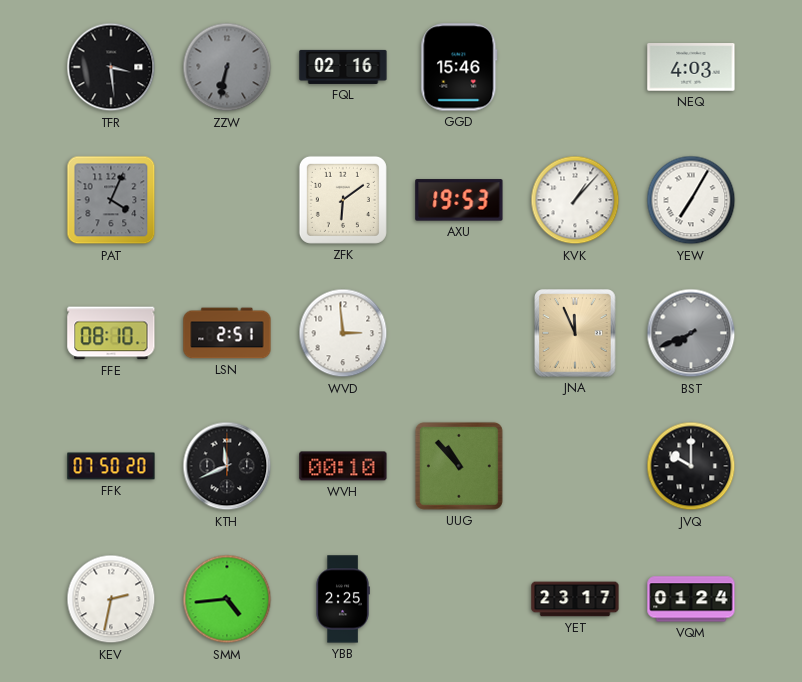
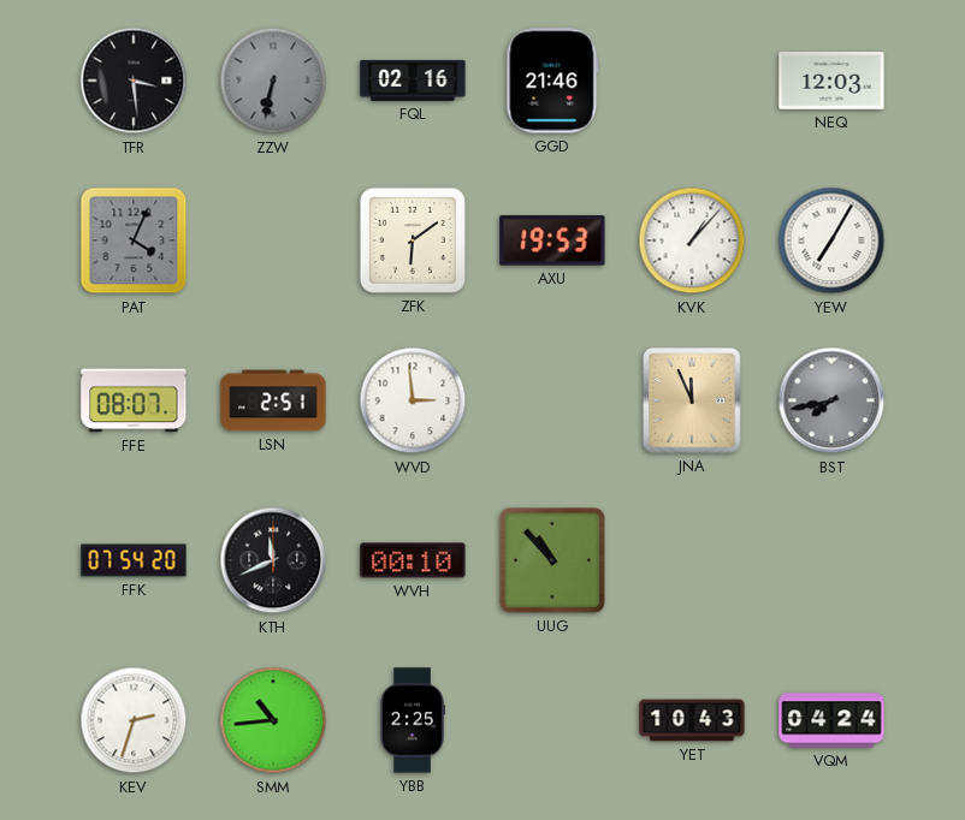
GGD: 15:46 -> 21:46 (552, 81)
NEQ: 4:03 -> 12:03 (831, 81)
FFE: 08:10 -> 08:07 (134, 400)
BST: 7:41 -> 7:43 (831, 400)
FFK: 07:50 -> 07:54 (134, 560)
JVQ: 10:00 -> none (691, 466)
KEV: 2:32 -> 2:33 (134, 720)
SMM: 4:44 -> 10:44 (273, 720)
YET: 23:17 -> 10:43 (692, 720)
VQM: 01:24 -> 04:24 (831, 720)
